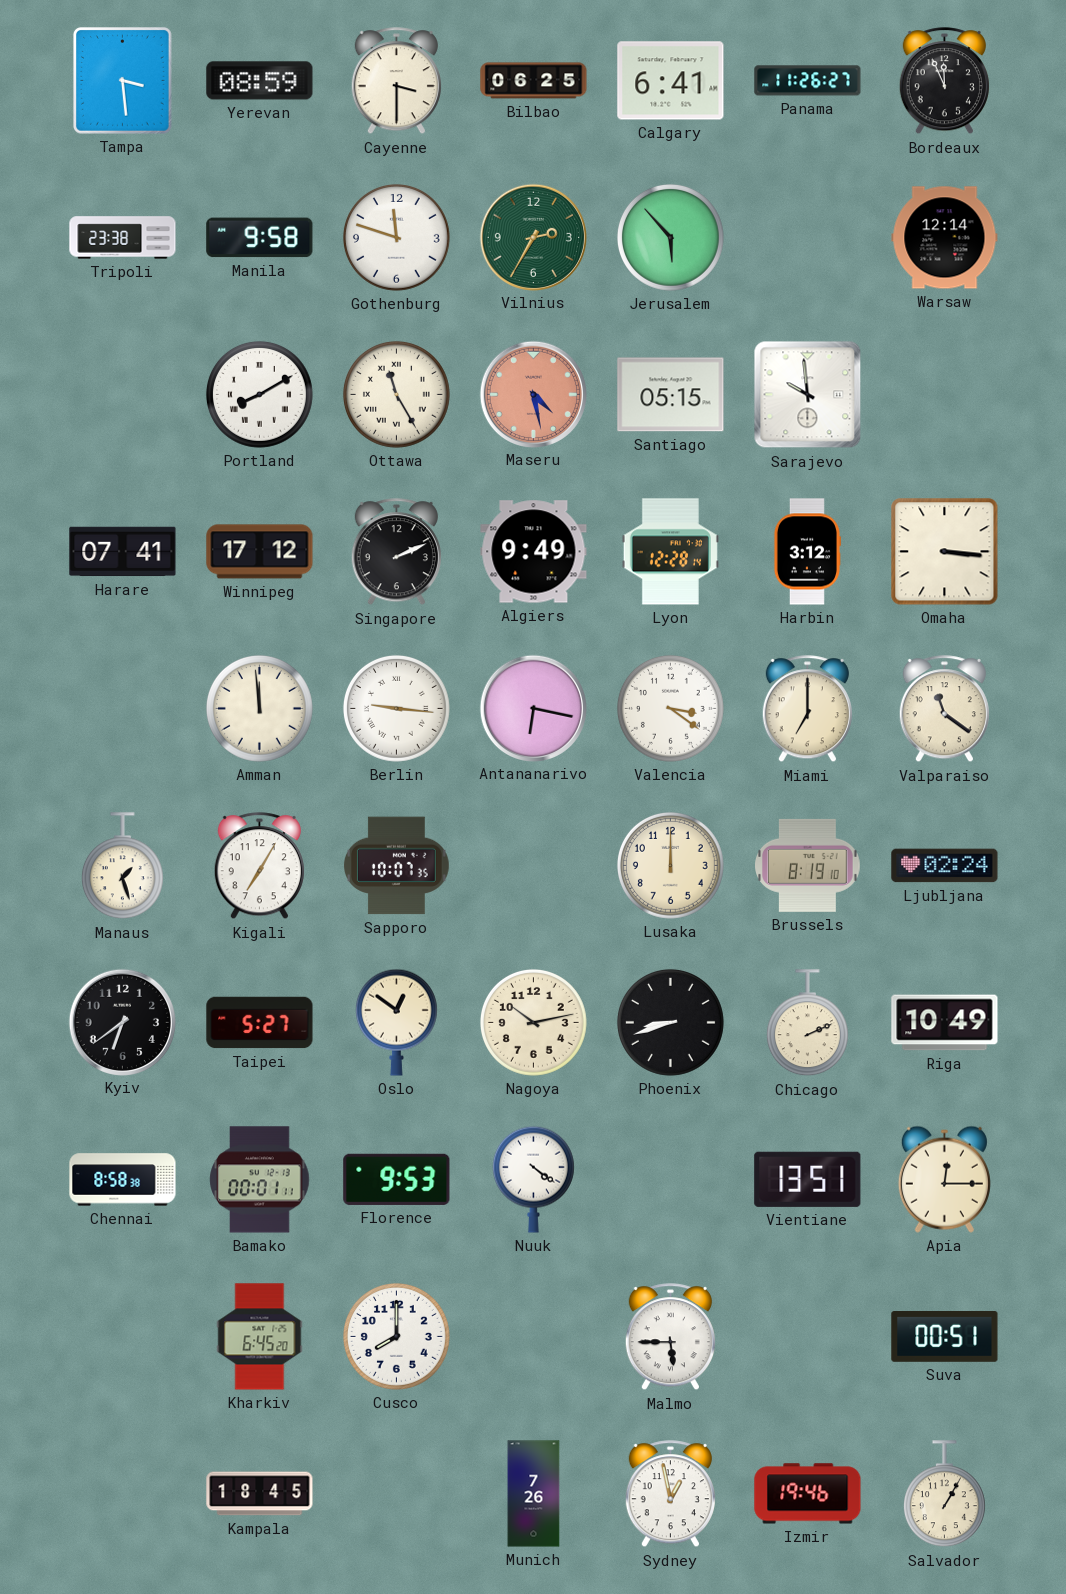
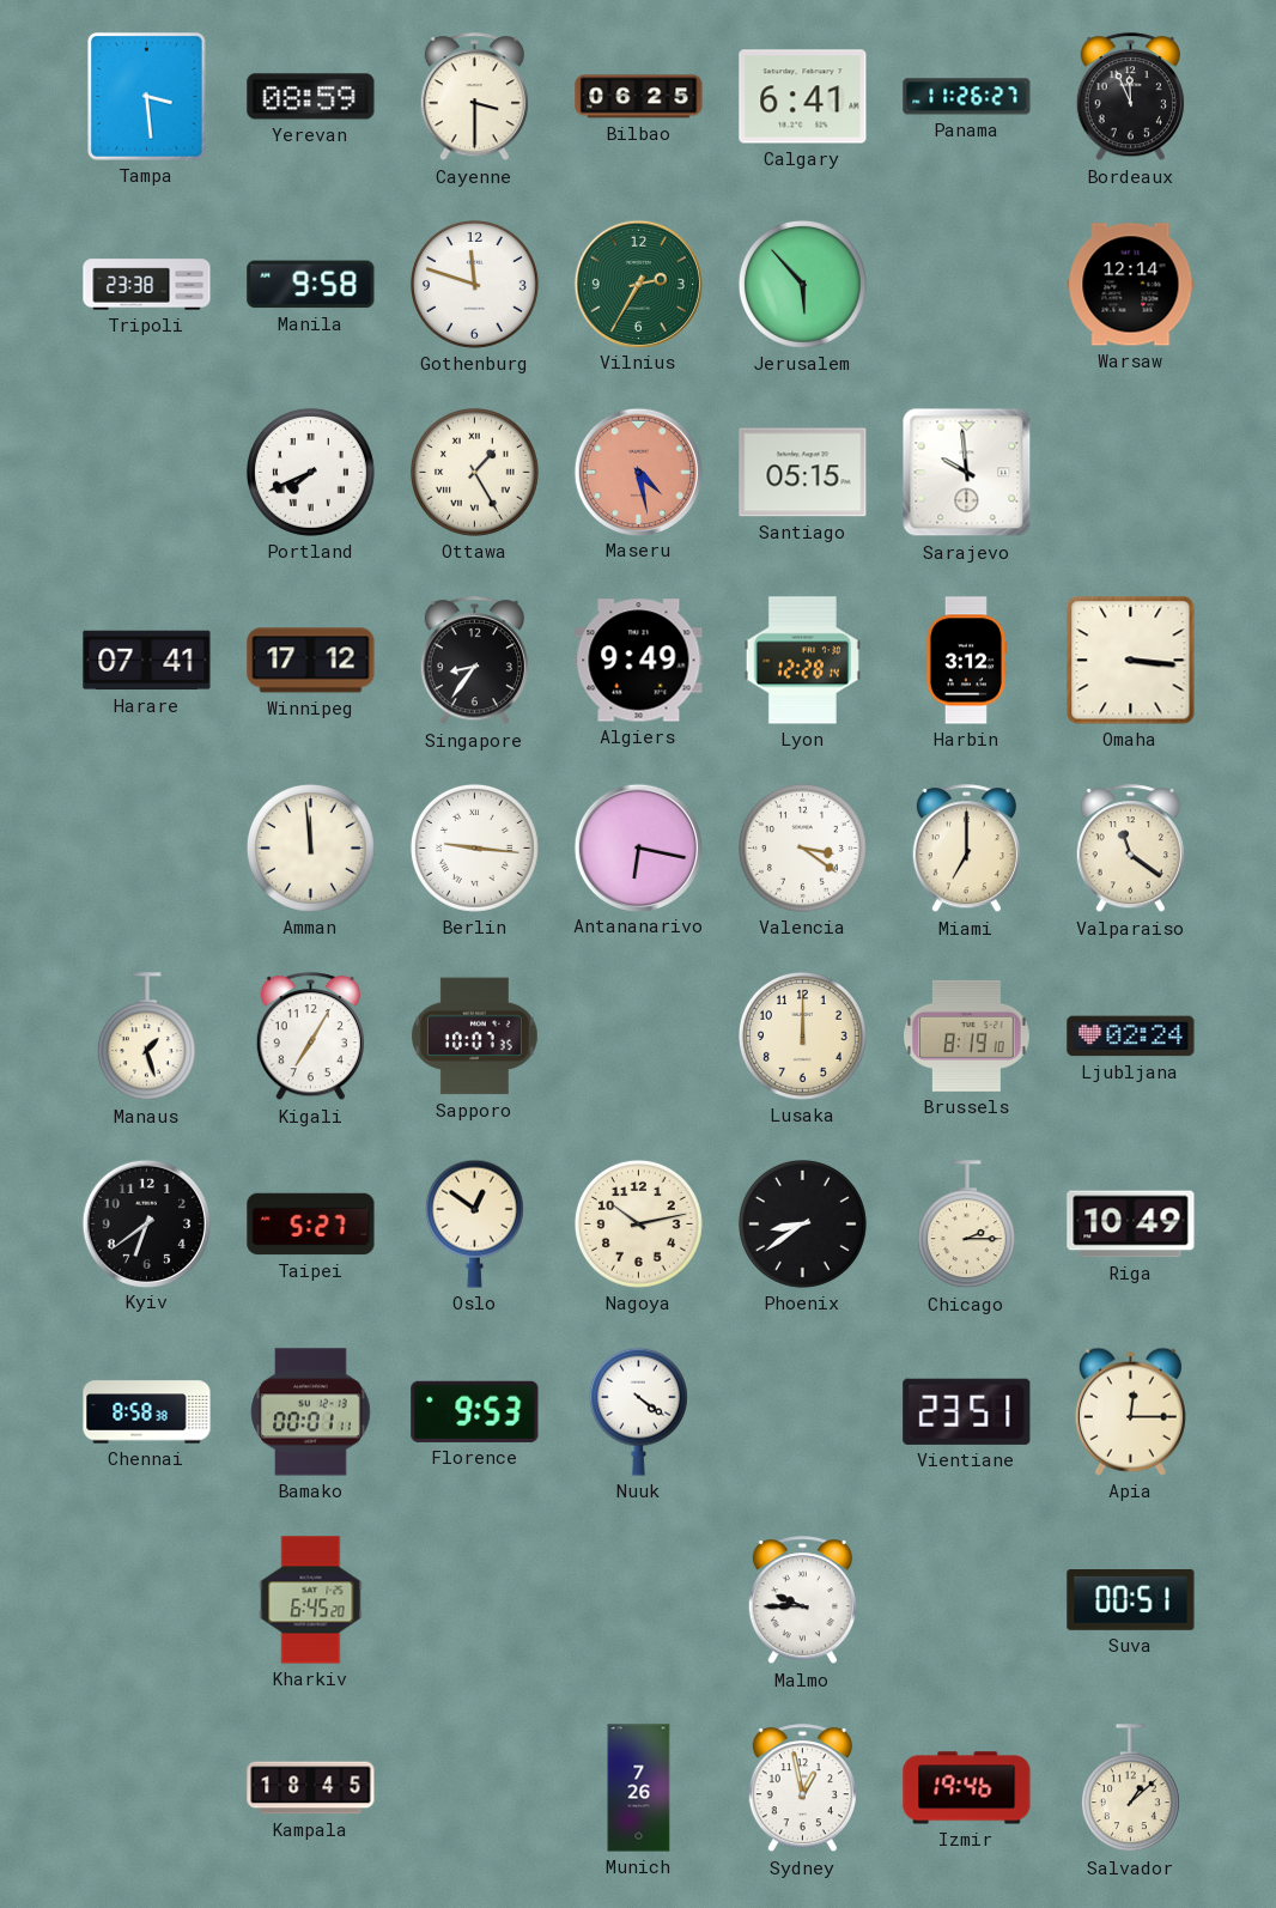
Portland: 8:10 -> 7:41 (310, 472)
Ottawa: 11:25 -> 1:25 (474, 472)
Singapore: 2:11 -> 8:36 (474, 661)
Phoenix: 8:42 -> 8:39 (802, 1223)
Chicago: 2:11 -> 2:15 (966, 1225)
Vientiane: 13:51 -> 23:51 (967, 1411)
Cusco: 8:00 -> none (396, 1336)
Malmo: 5:45 -> 9:45 (802, 1600)
Salvador: 1:05 -> 1:08 (1130, 1788)
